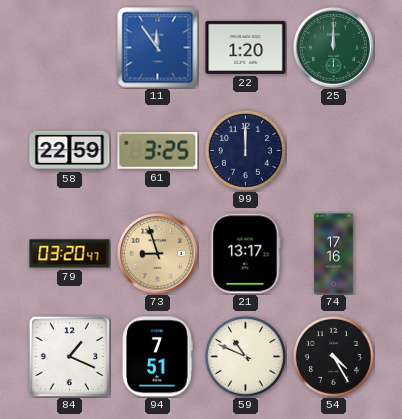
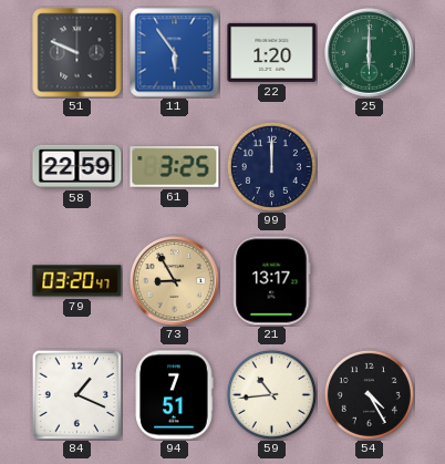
51: none -> 9:49 (77, 53)
11: 11:54 -> 5:54 (175, 53)
25: 12:00 -> 6:00 (370, 53)
73: 8:57 -> 8:55 (175, 281)
74: 17:16 -> none (334, 254)
59: 10:49 -> 10:44 (271, 394)
